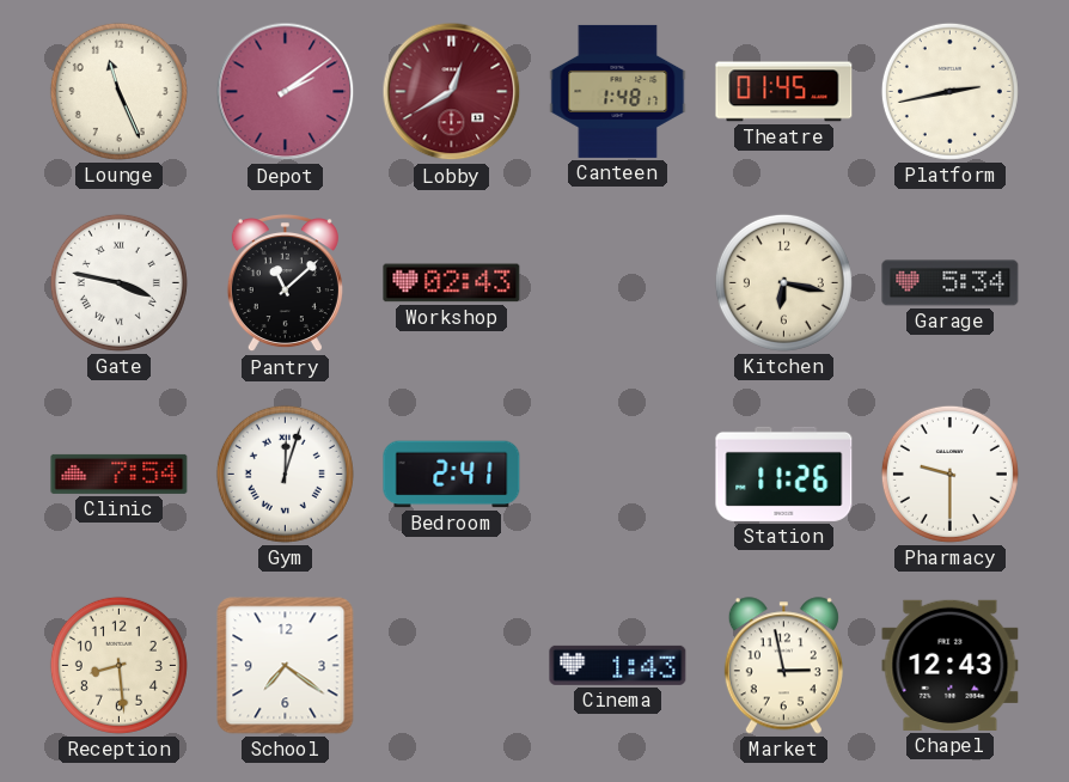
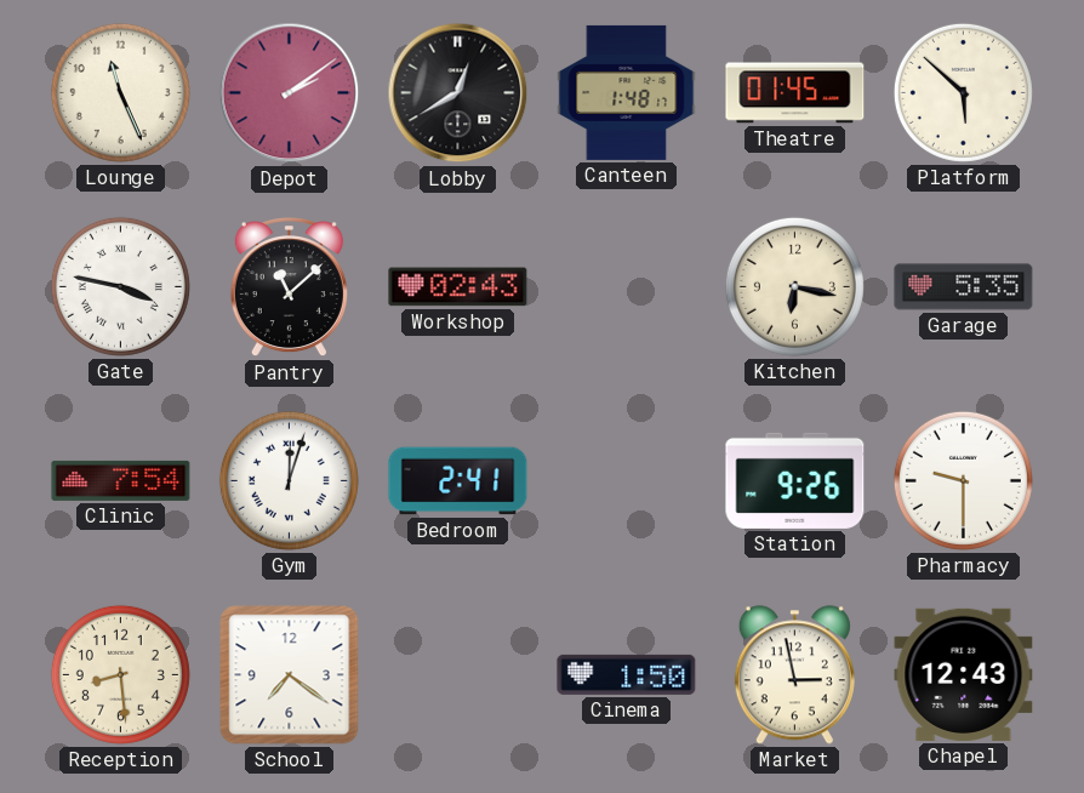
Lobby dial: burgundy -> black (458, 93)
Platform: 2:43 -> 5:52 (963, 92)
Garage: 5:34 -> 5:35 (964, 287)
Station: 11:26 -> 9:26 (795, 480)
Cinema: 1:43 -> 1:50 (627, 674)
